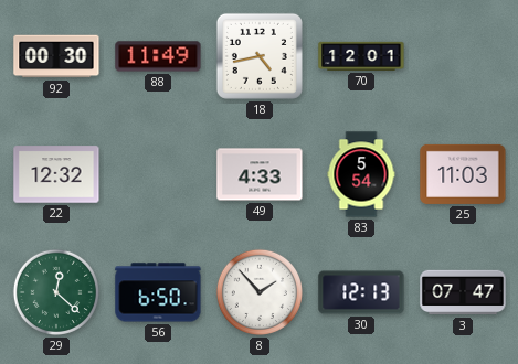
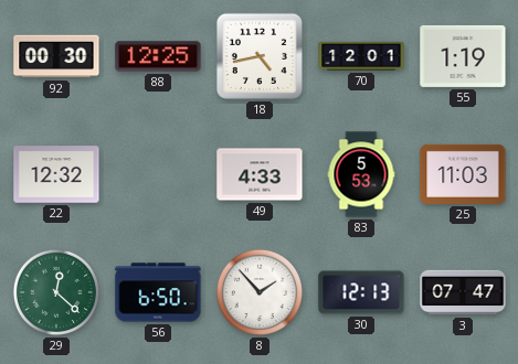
88: 11:49 -> 12:25 (158, 56)
55: none -> 1:19 (463, 56)
83: 5:54 -> 5:53 (361, 174)
